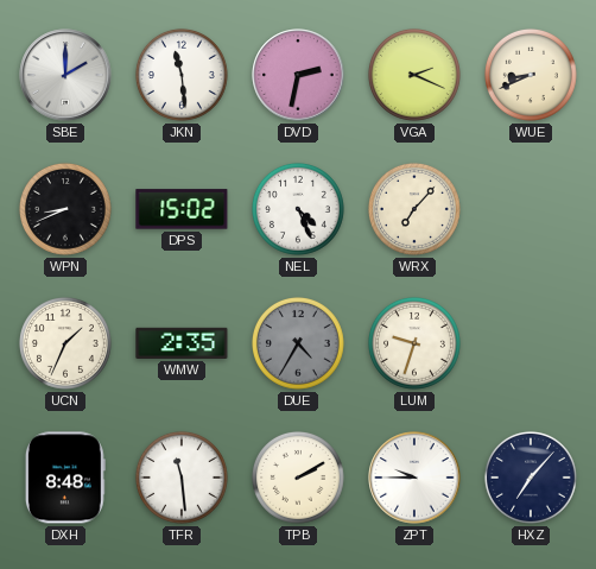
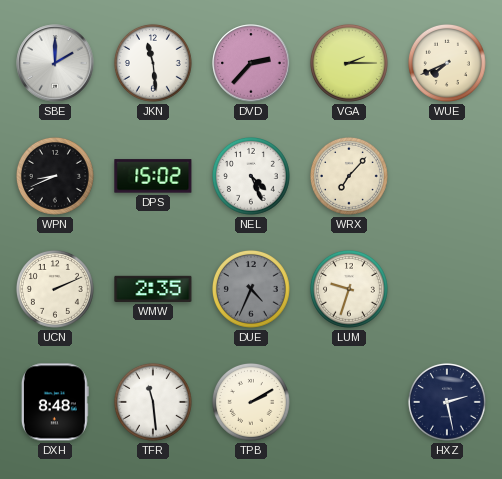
DVD: 2:32 -> 2:37 (251, 63)
VGA: 2:19 -> 2:15 (349, 63)
WUE: 8:41 -> 7:41 (447, 63)
UCN: 1:34 -> 2:11 (55, 289)
DUE: 4:35 -> 4:34 (251, 289)
ZPT: 9:45 -> none (414, 478)
HXZ: 7:07 -> 2:28 (447, 402)
